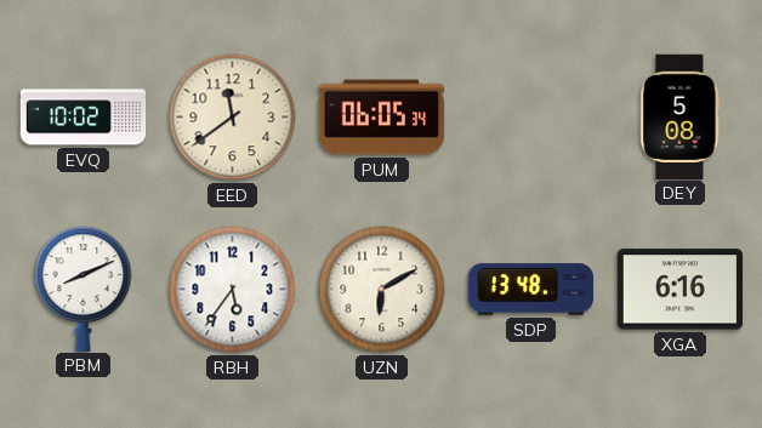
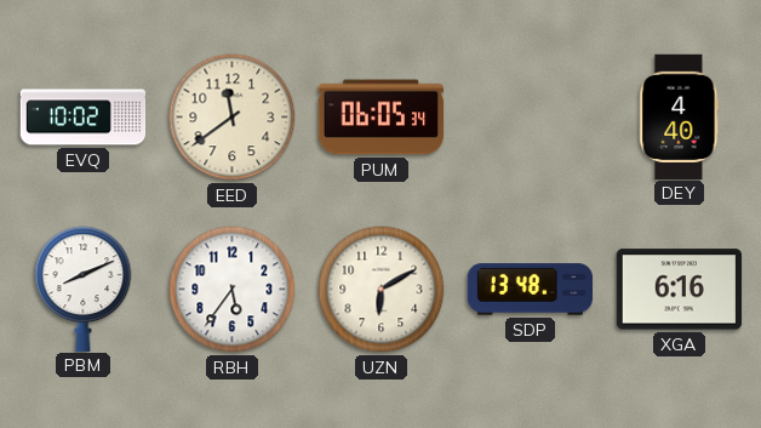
DEY: 5:08 -> 4:40 (680, 116)
